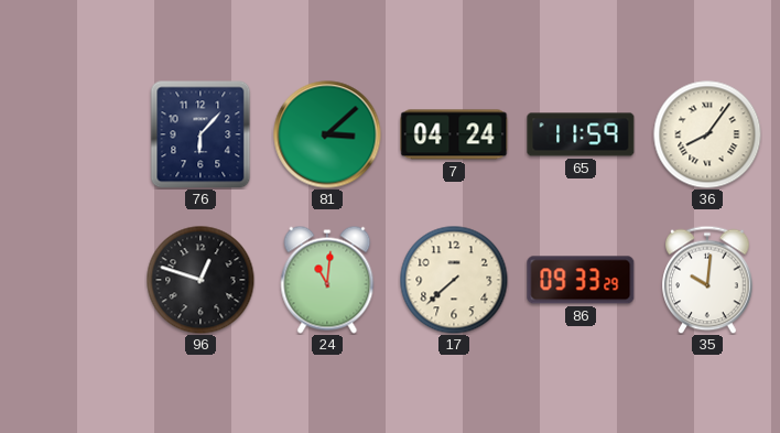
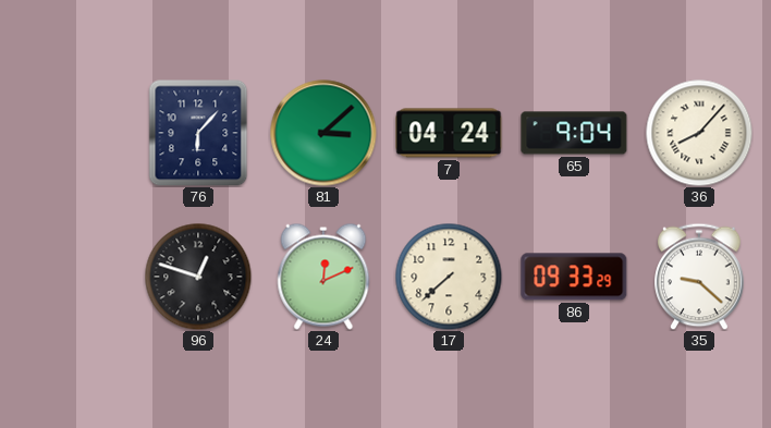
65: 11:59 -> 9:04 (574, 133)
36: 8:06 -> 8:07 (699, 133)
24: 11:01 -> 12:11 (323, 277)
35: 10:01 -> 9:22 (699, 277)
